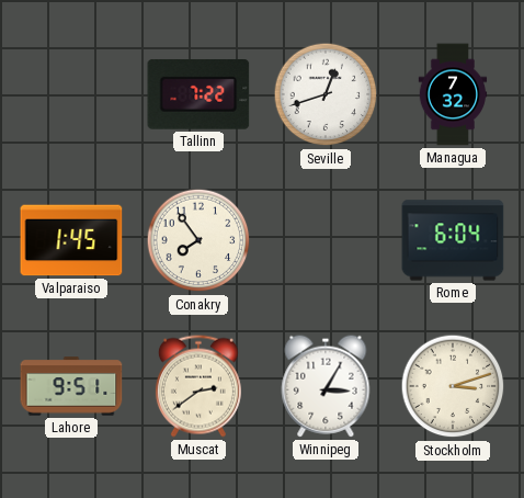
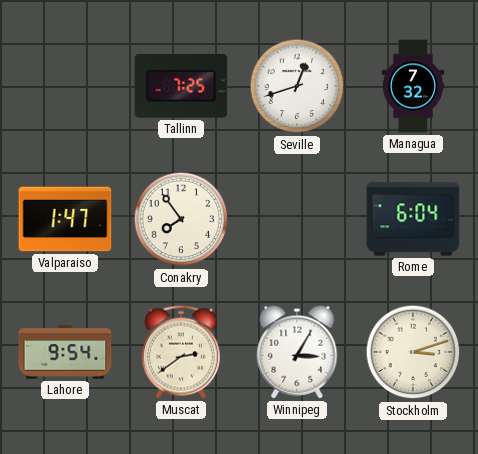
Tallinn: 7:22 -> 7:25 (181, 86)
Valparaiso: 1:45 -> 1:47 (65, 219)
Lahore: 9:51 -> 9:54 (65, 352)
